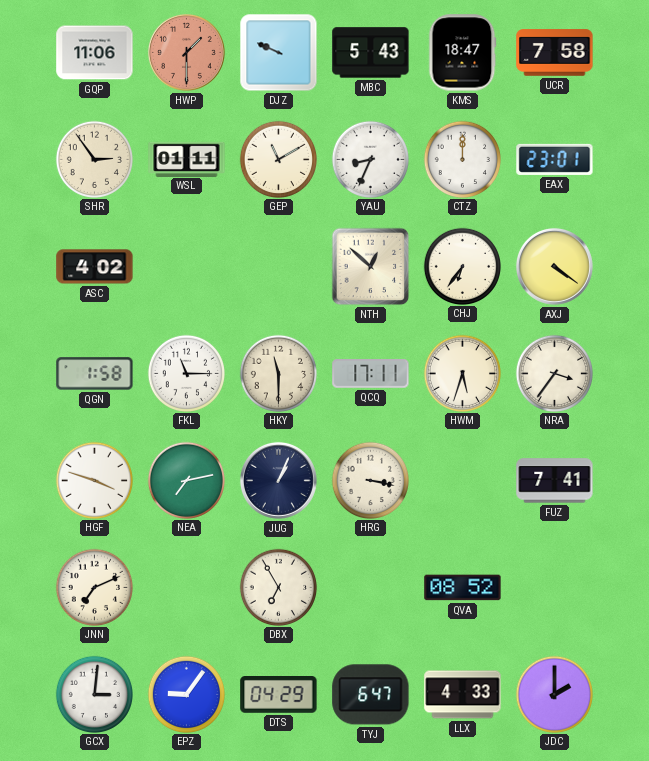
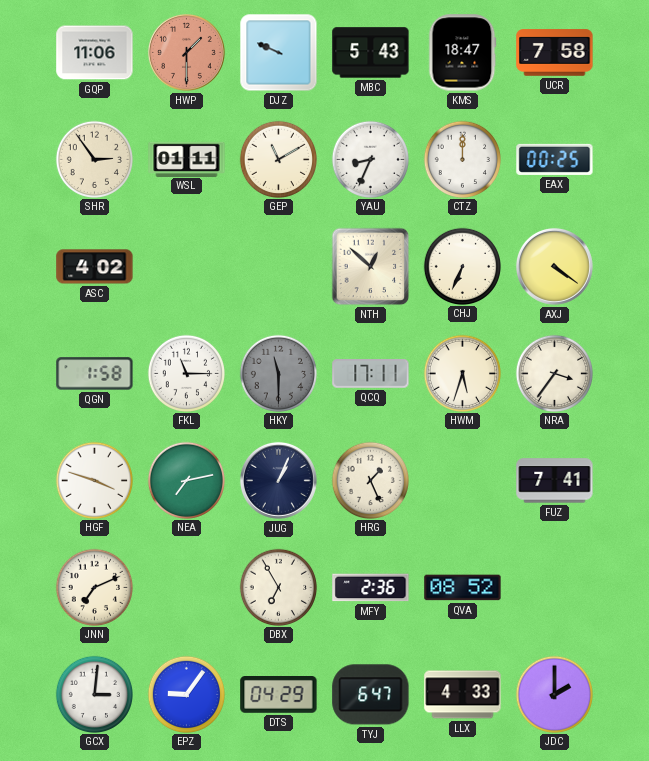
EAX: 23:01 -> 00:25 (555, 159)
CHJ: 6:36 -> 6:34 (462, 266)
HKY dial: cream -> grey (278, 373)
HRG: 3:17 -> 1:26 (370, 480)
MFY: none -> 2:36 (371, 588)
